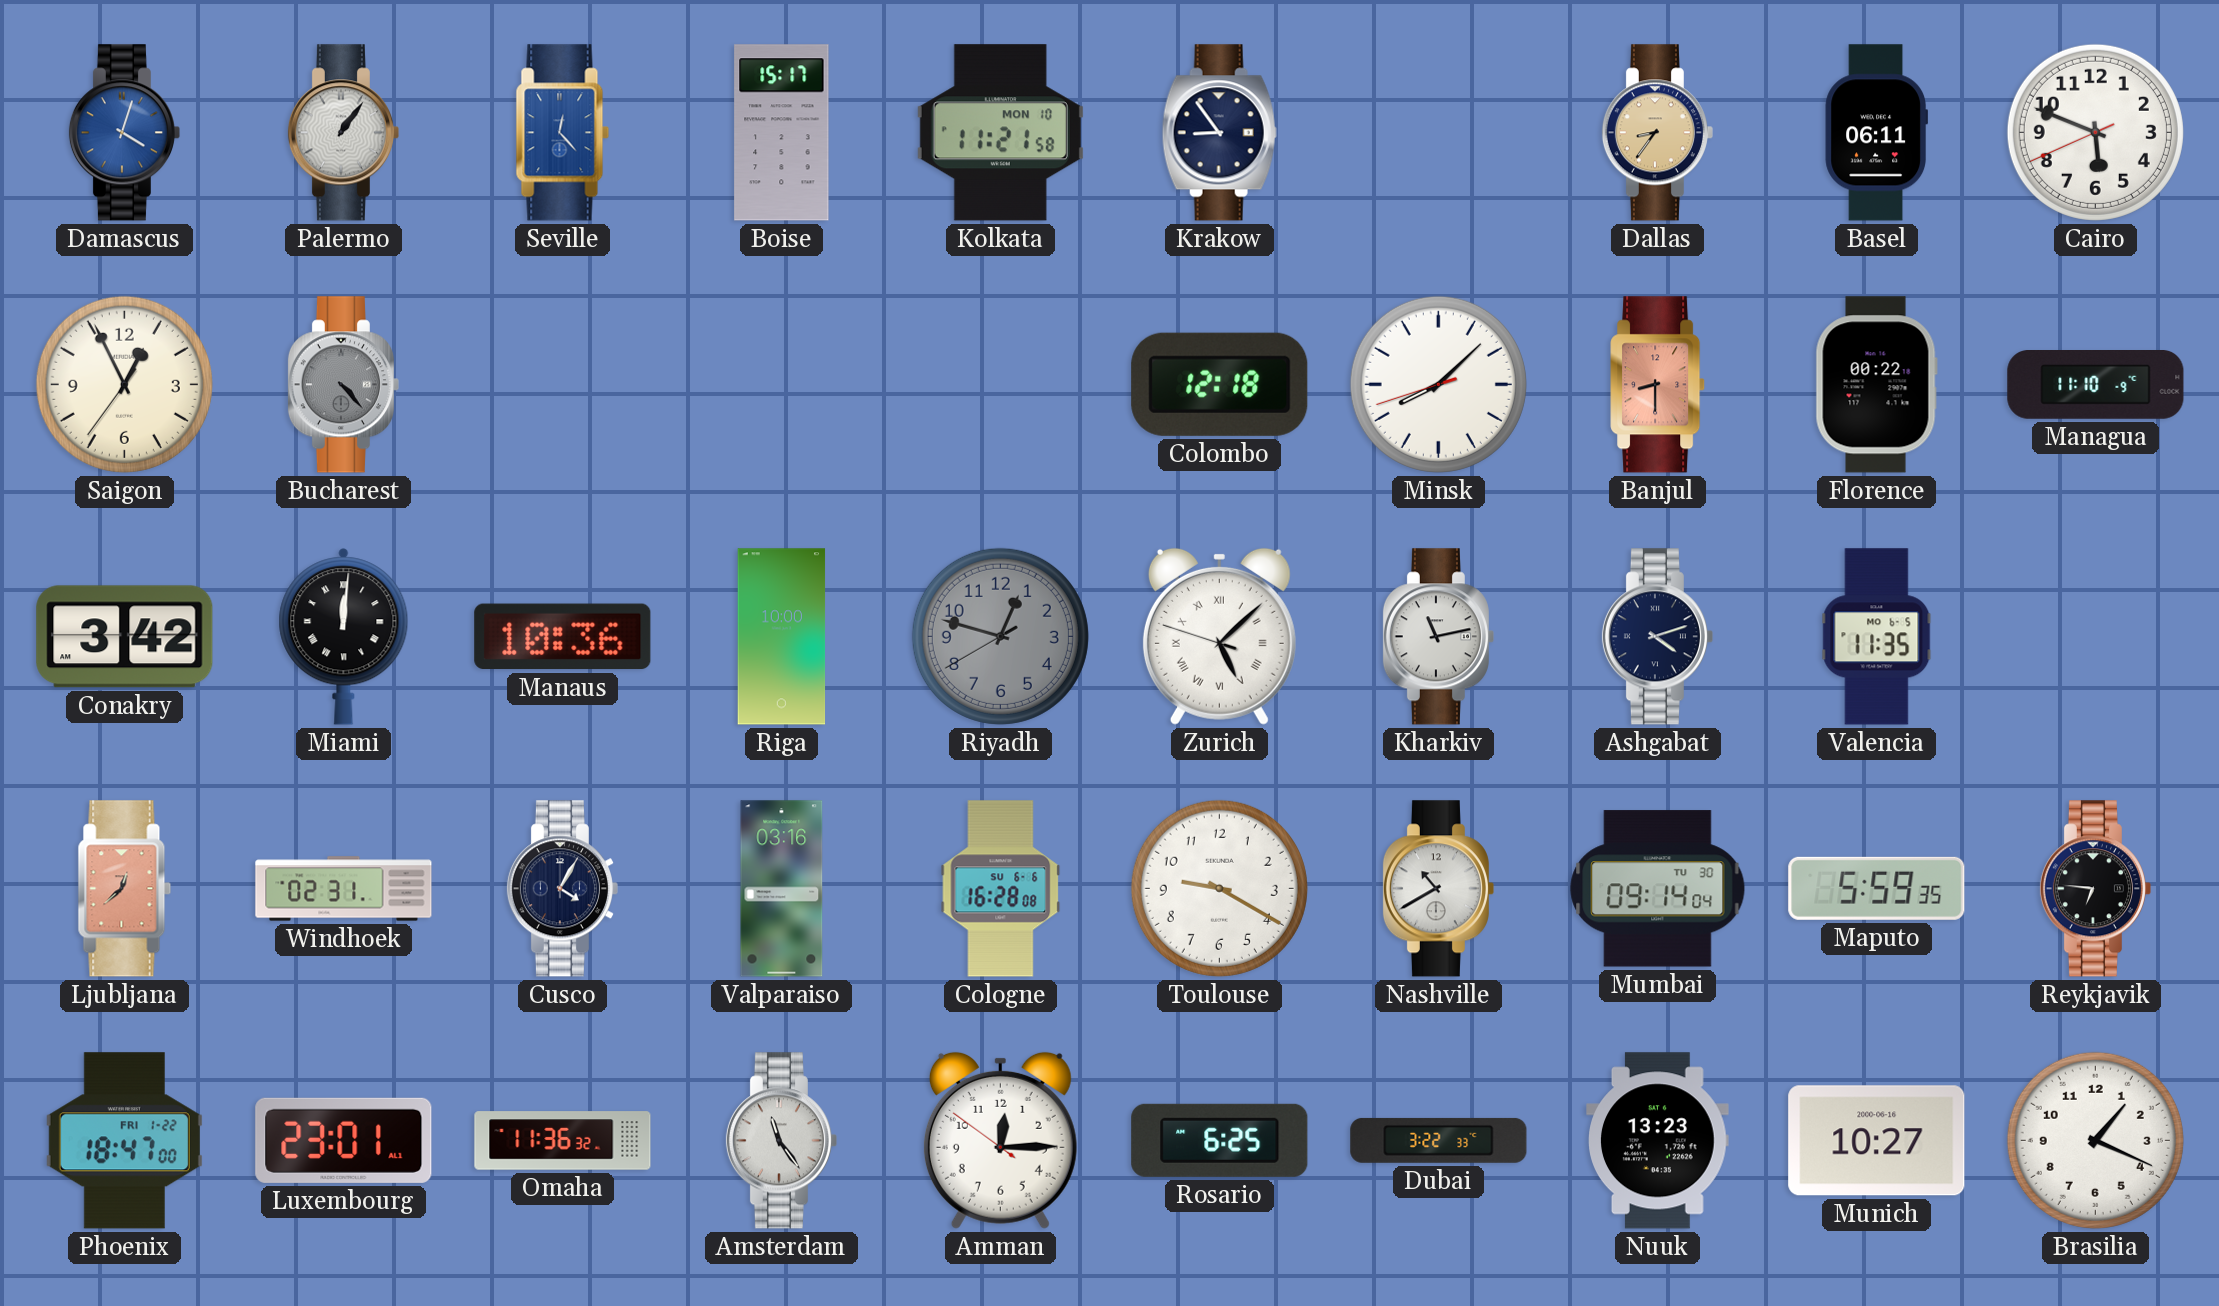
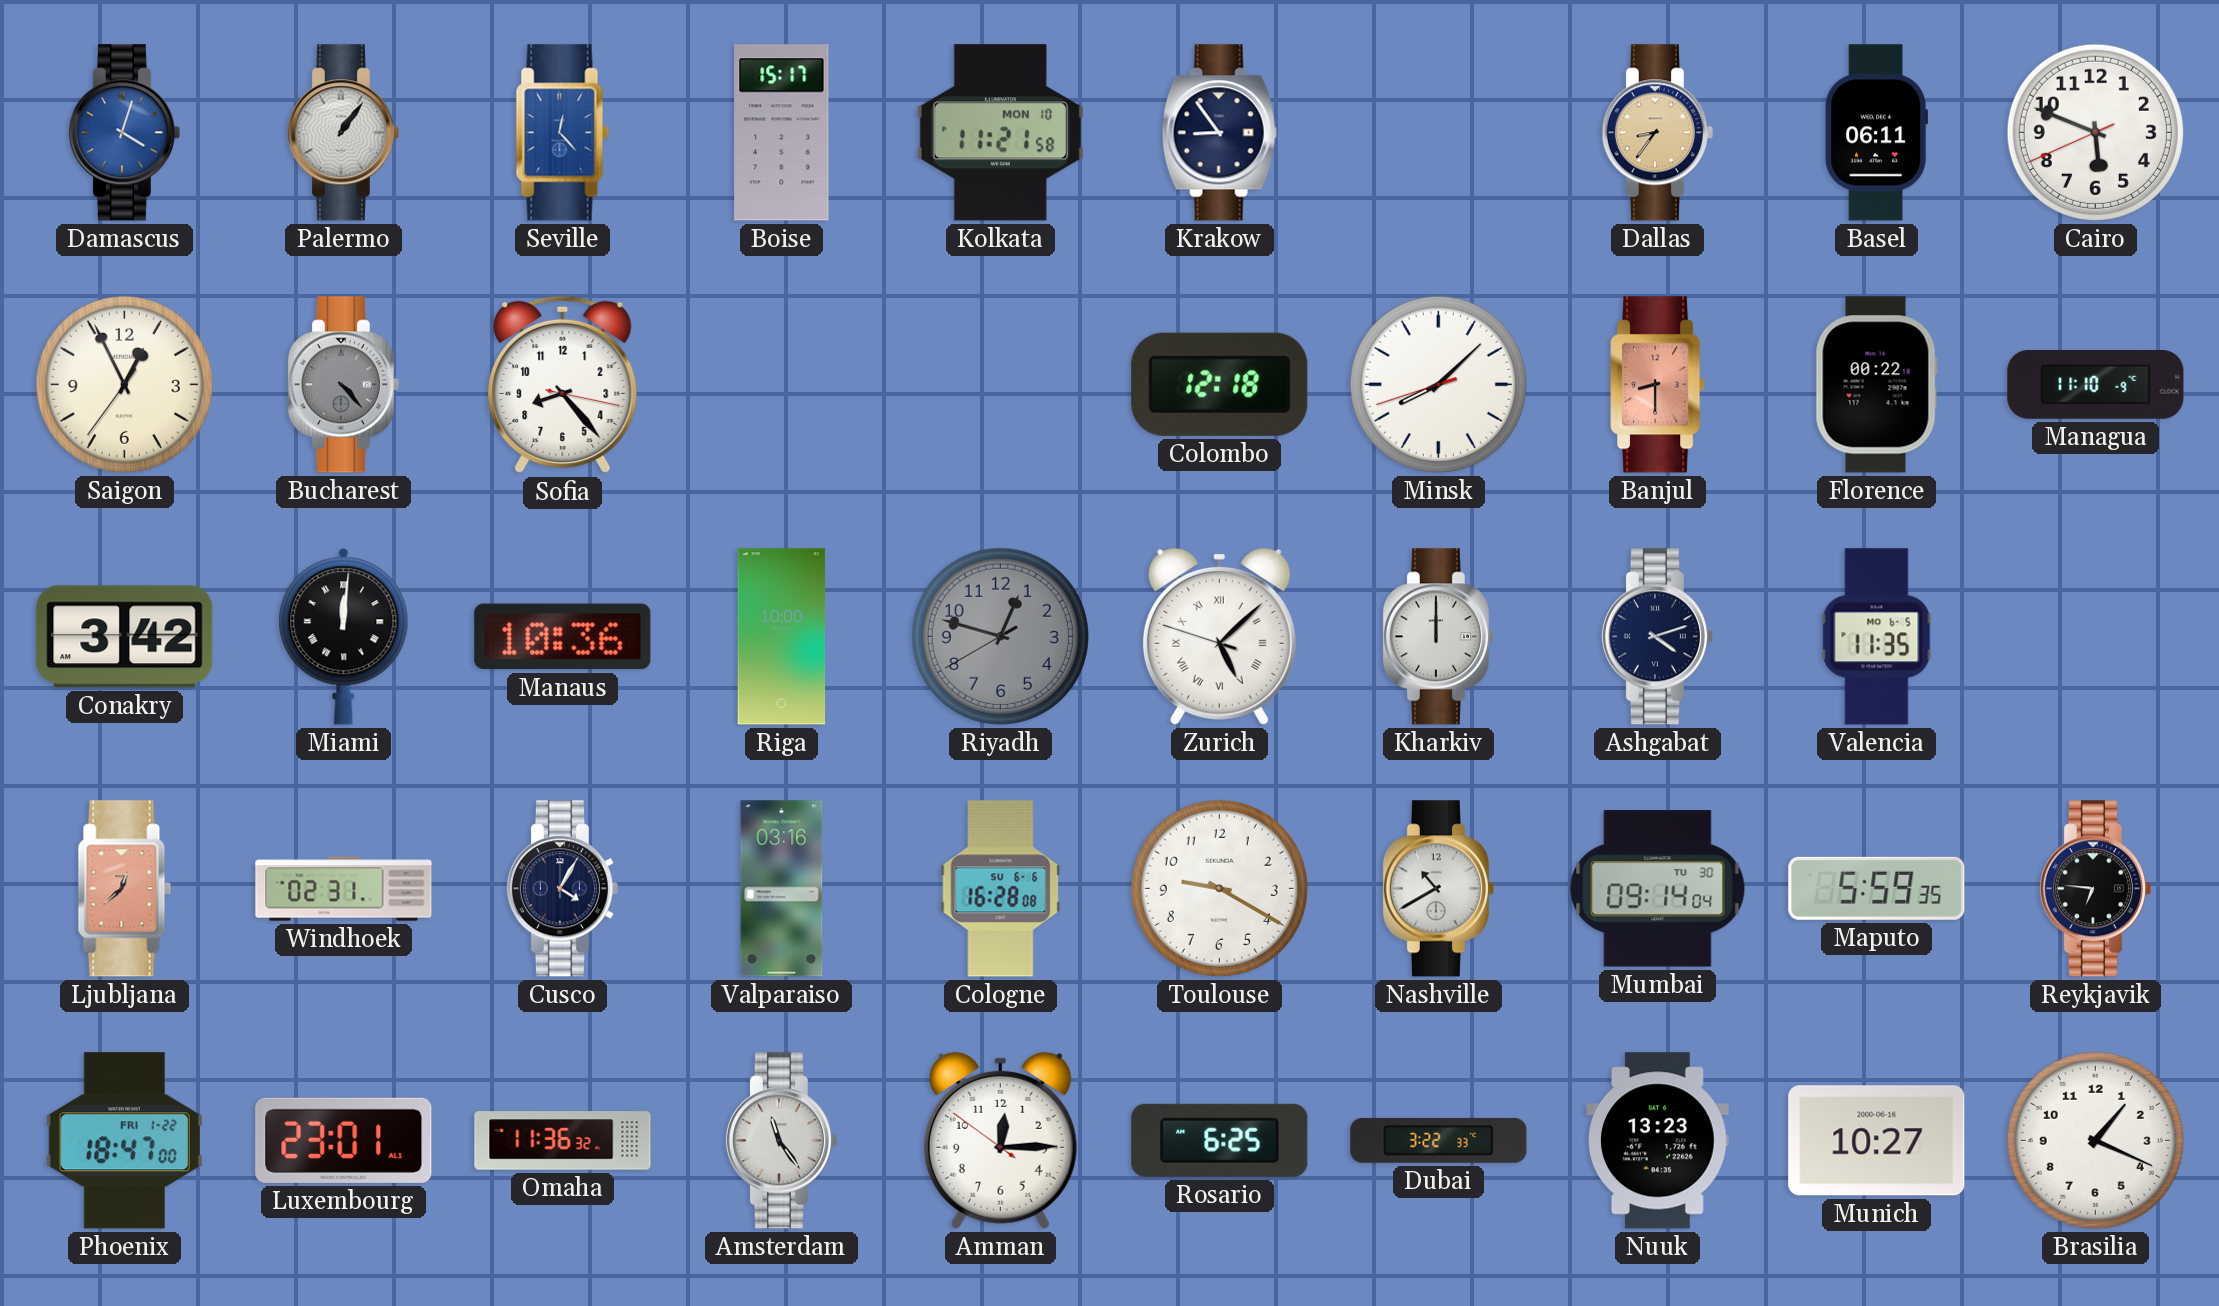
Sofia: none -> 8:23 (563, 385)
Kharkiv: 11:13 -> 12:00 (1438, 637)
